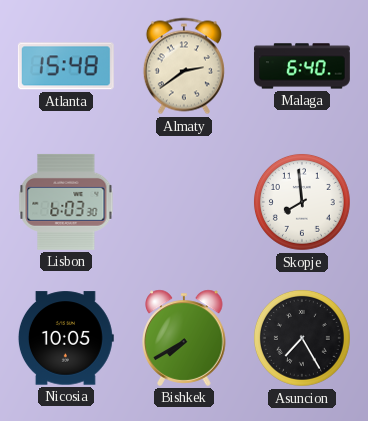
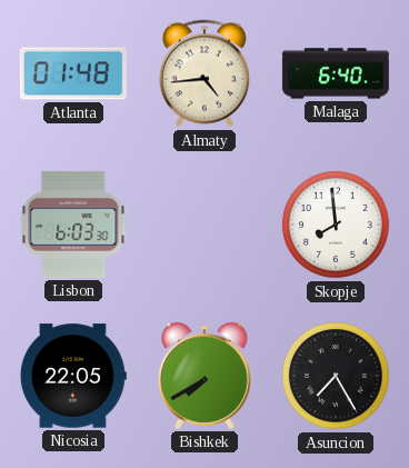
Atlanta: 15:48 -> 01:48 (73, 73)
Almaty: 2:39 -> 4:44 (205, 73)
Nicosia: 10:05 -> 22:05 (73, 376)
